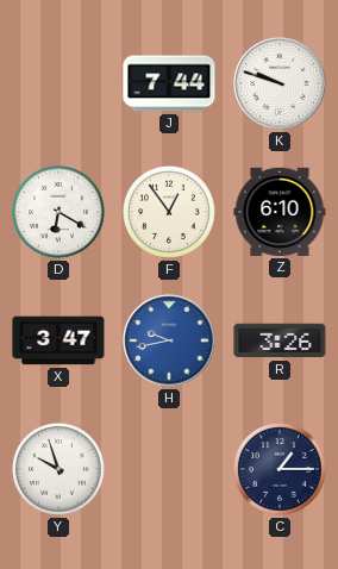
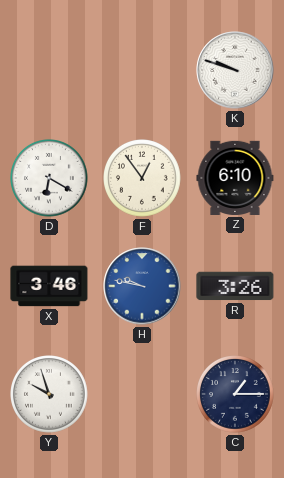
J: 7:44 -> none (169, 83)
X: 3:47 -> 3:46 (49, 286)
H: 9:43 -> 9:47 (142, 286)
